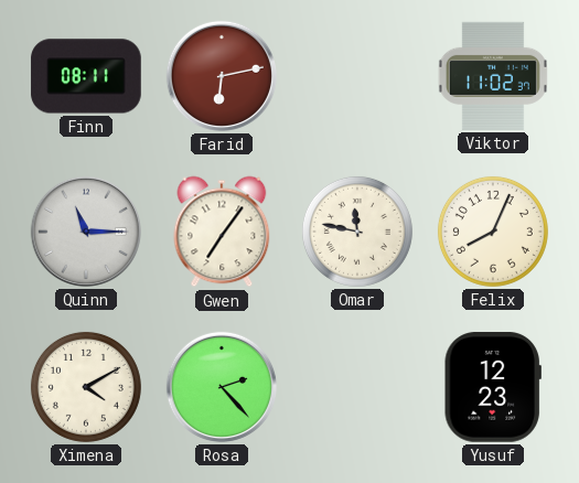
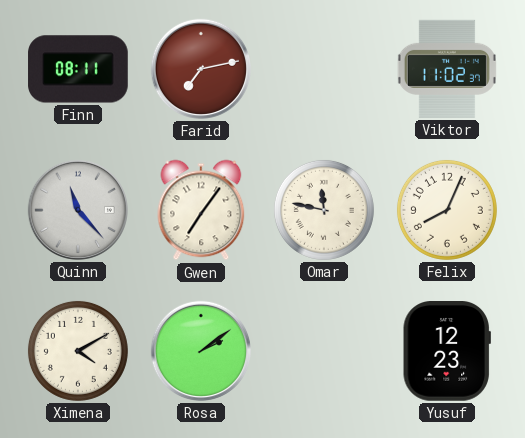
Farid: 6:13 -> 7:13 (201, 69)
Quinn: 11:15 -> 11:23 (78, 210)
Rosa: 2:23 -> 2:09 (201, 351)
